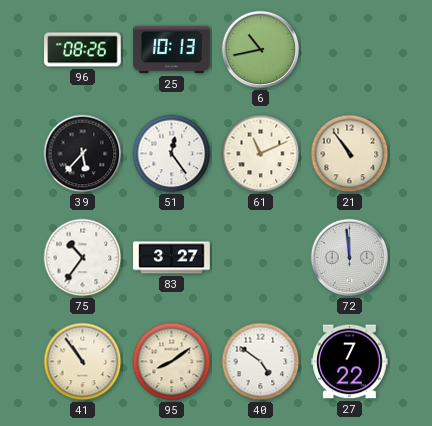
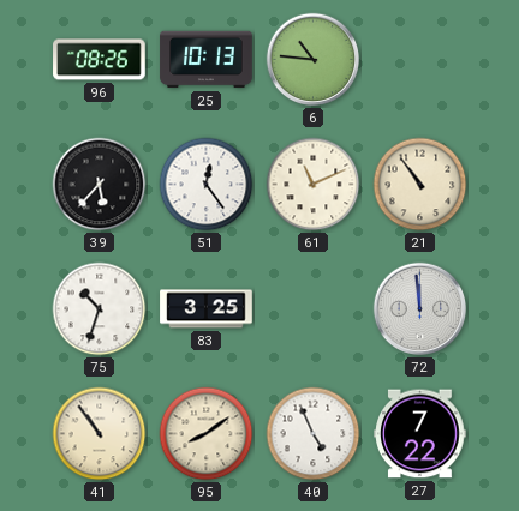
6: 10:43 -> 10:46 (314, 60)
75: 10:36 -> 10:33 (100, 309)
83: 3:27 -> 3:25 (207, 309)
40: 4:51 -> 4:56 (314, 434)
